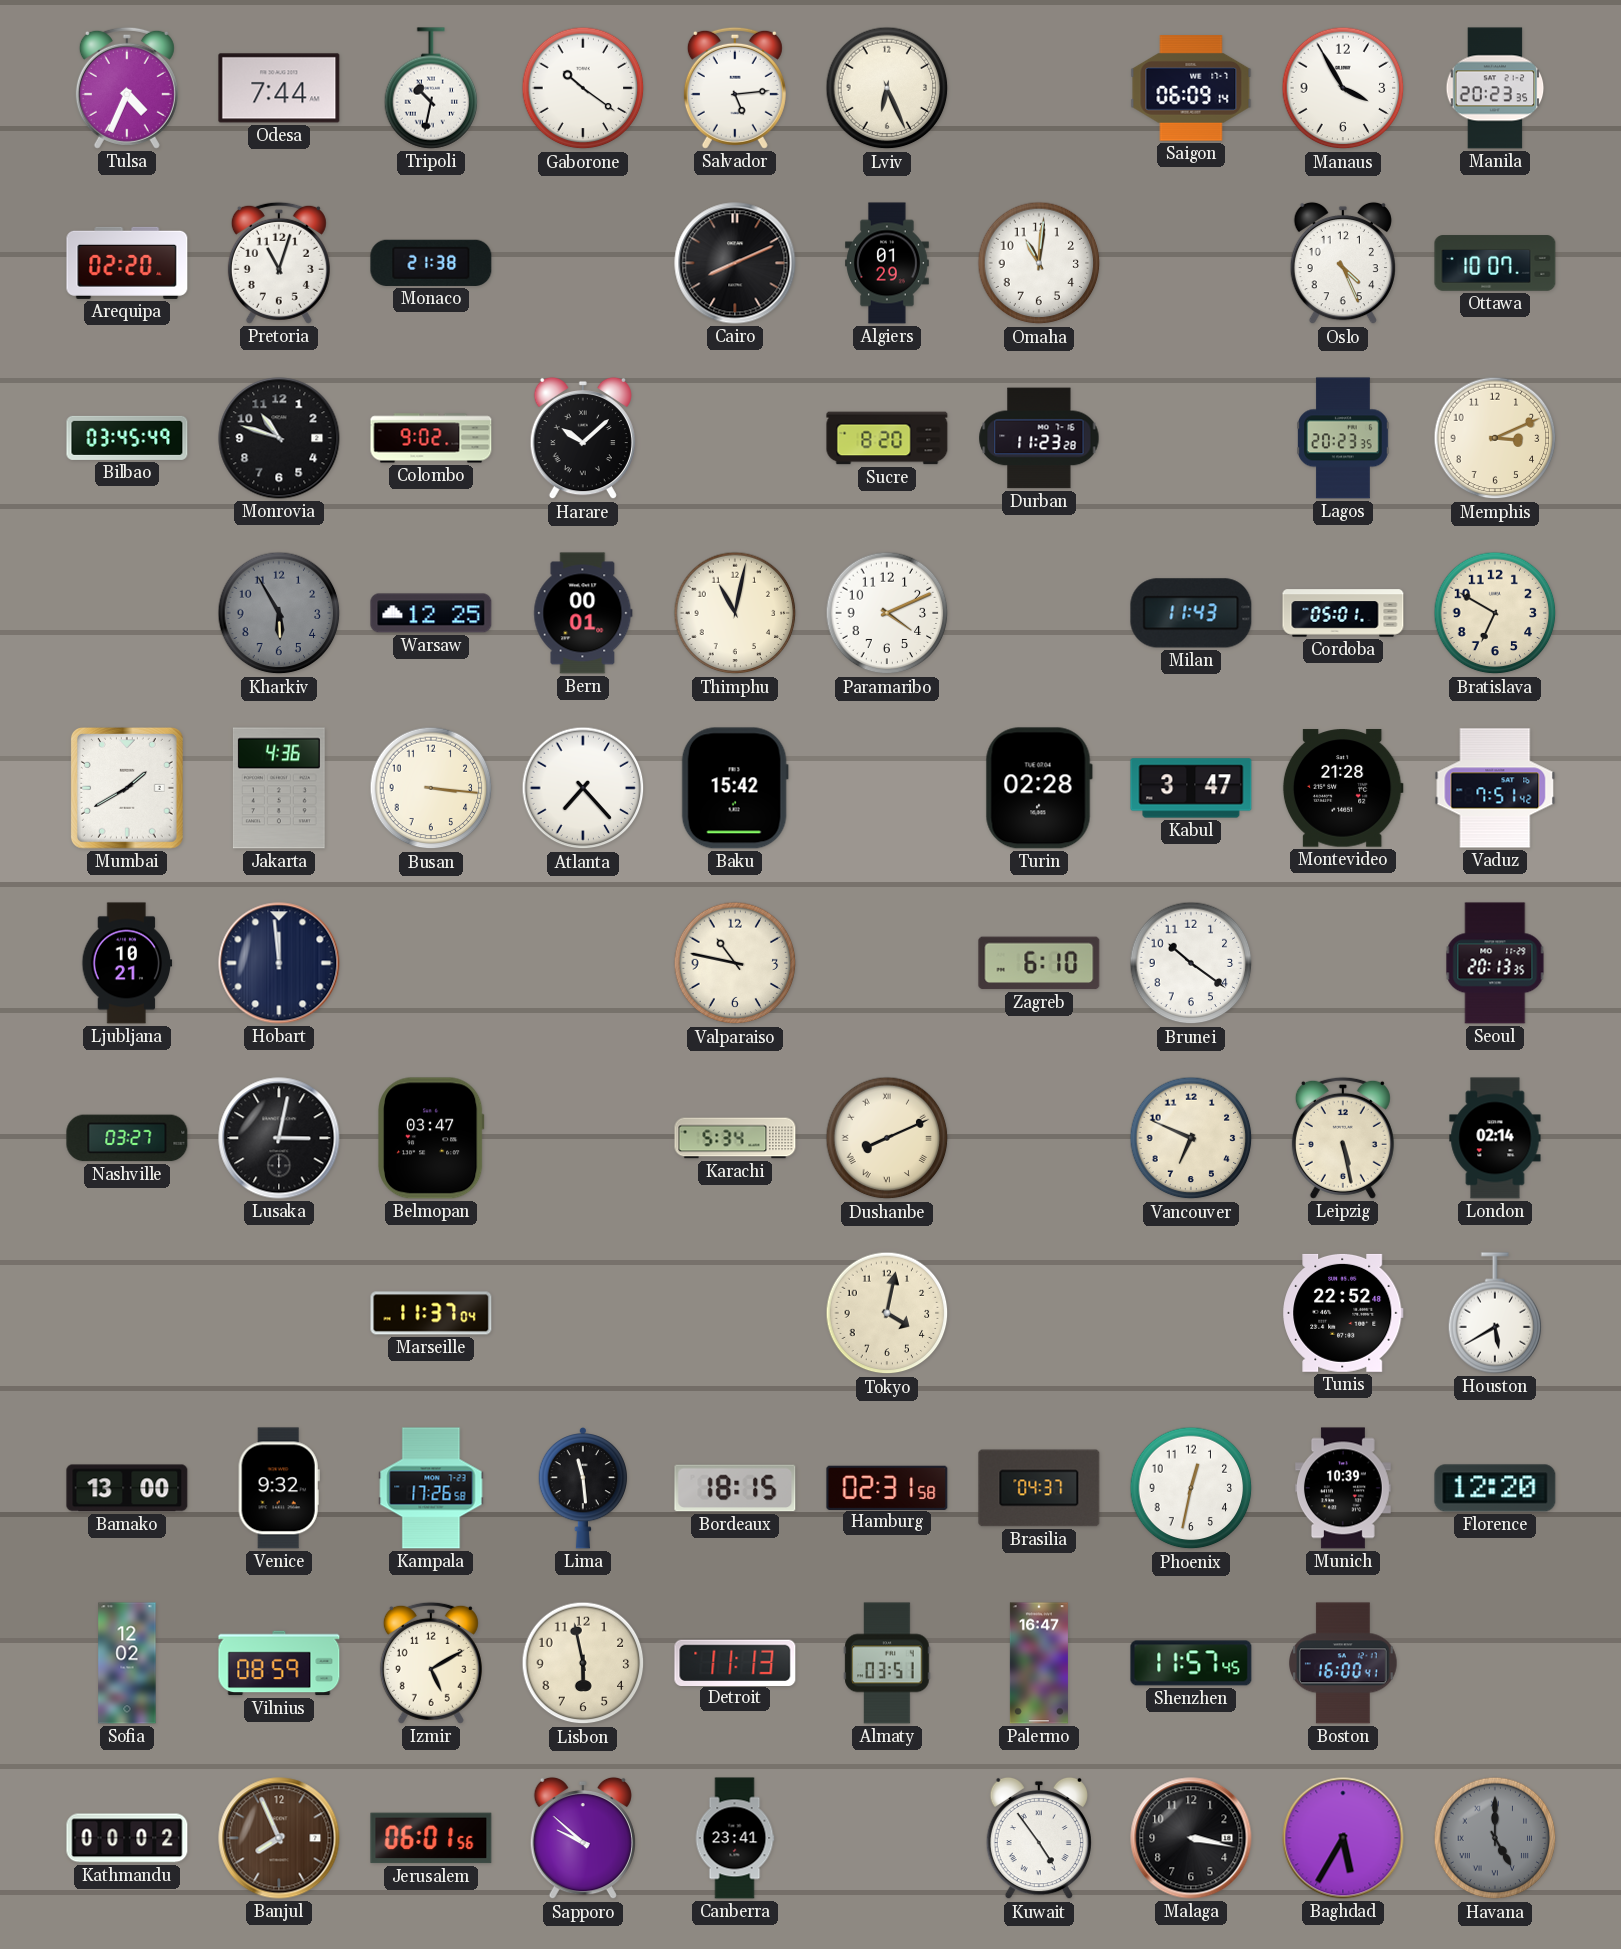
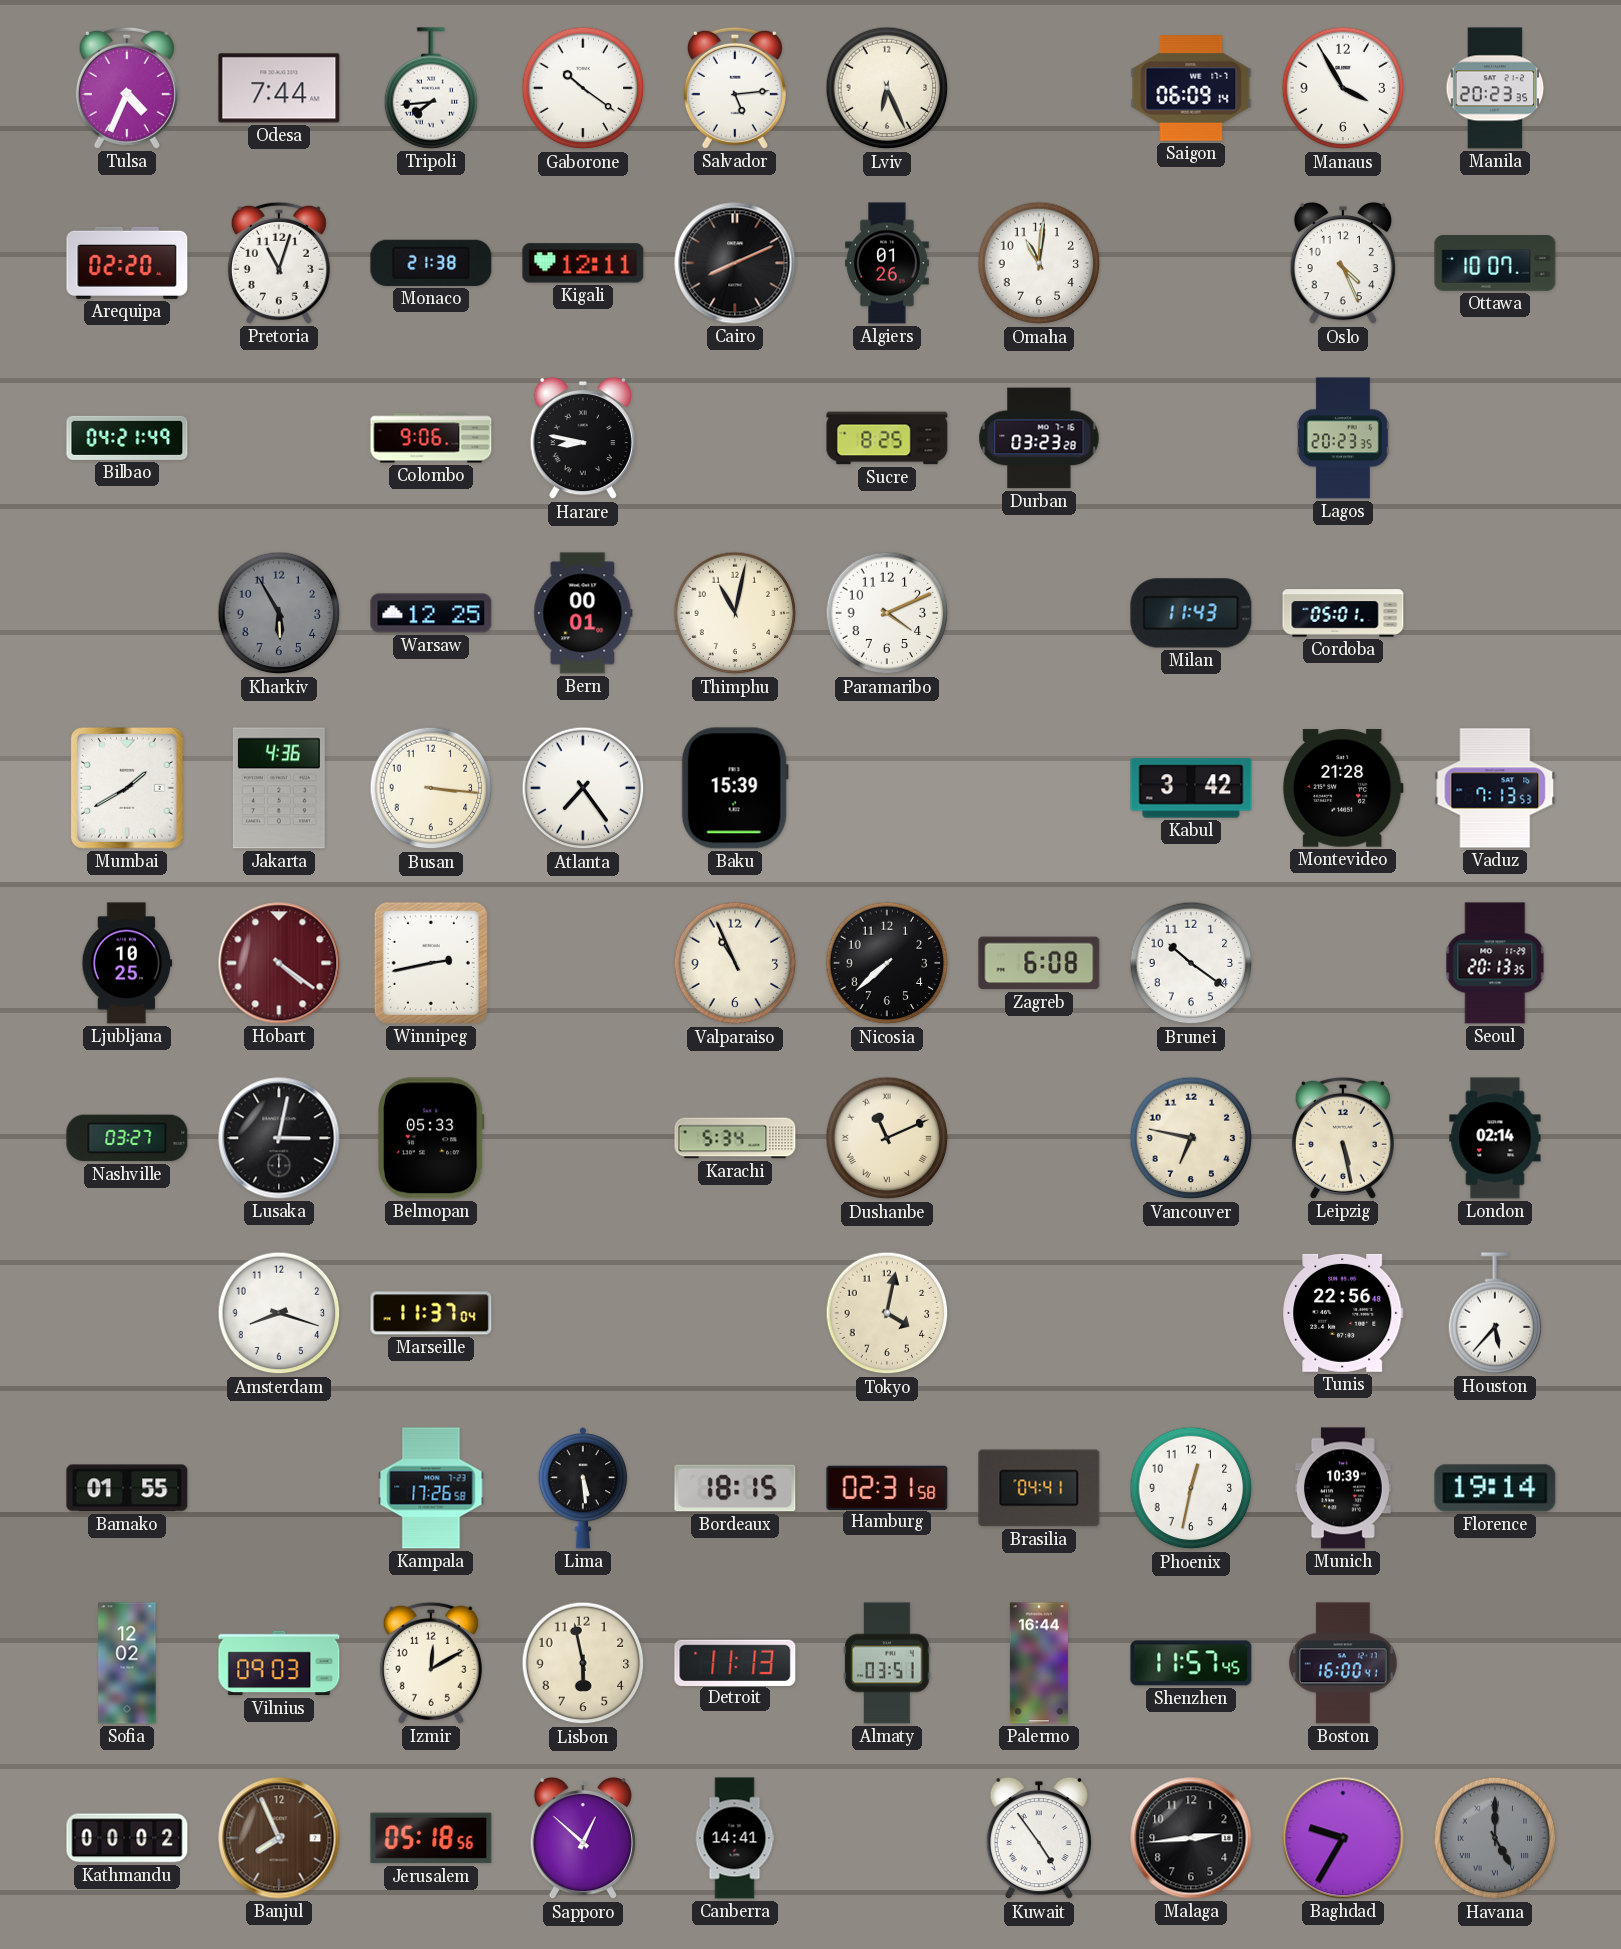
Tripoli: 10:32 -> 7:44 (431, 88)
Kigali: none -> 12:11 (583, 263)
Algiers: 01:29 -> 01:26 (888, 263)
Bilbao: 03:45 -> 04:21 (127, 438)
Monrovia: 10:48 -> none (279, 438)
Colombo: 9:02 -> 9:06 (431, 438)
Harare: 10:08 -> 8:47 (583, 438)
Sucre: 8:20 -> 8:25 (887, 438)
Durban: 11:23 -> 03:23 (1039, 438)
Memphis: 3:11 -> none (1495, 438)
Bratislava: 6:50 -> none (1495, 613)
Atlanta: 7:23 -> 7:24 (583, 788)
Baku: 15:42 -> 15:39 (735, 788)
Turin: 02:28 -> none (1039, 788)
Kabul: 3:47 -> 3:42 (1191, 788)
Vaduz: 7:51 -> 7:13 (1495, 788)
Ljubljana: 10:21 -> 10:25 (127, 963)
Hobart: 11:59 -> 4:21 (279, 963)
Hobart dial: navy -> burgundy (279, 963)
Winnipeg: none -> 2:43 (431, 963)
Valparaiso: 10:47 -> 10:56 (735, 963)
Nicosia: none -> 7:38 (887, 963)
Zagreb: 6:10 -> 6:08 (1039, 963)
Belmopan: 03:47 -> 05:33 (432, 1138)
Dushanbe: 8:11 -> 11:11 (887, 1138)
Vancouver: 6:49 -> 6:47 (1191, 1138)
Amsterdam: none -> 8:18 (279, 1313)
Tunis: 22:52 -> 22:56 (1343, 1313)
Houston: 5:40 -> 5:37 (1495, 1313)
Bamako: 13:00 -> 01:55 (127, 1488)
Venice: 9:32 -> none (279, 1488)
Lima: 11:29 -> 5:29 (582, 1489)
Brasilia: 04:37 -> 04:41 (1039, 1488)
Florence: 12:20 -> 19:14 (1495, 1488)
Vilnius: 08:59 -> 09:03 (279, 1663)
Izmir: 5:10 -> 12:10 (431, 1663)
Palermo: 16:47 -> 16:44 (1039, 1663)
Jerusalem: 06:01 -> 05:18 (431, 1838)
Sapporo: 9:52 -> 12:52 (583, 1838)
Canberra: 23:41 -> 14:41 (735, 1838)
Malaga: 3:17 -> 2:44 (1191, 1838)
Baghdad: 5:35 -> 9:35 (1343, 1838)
